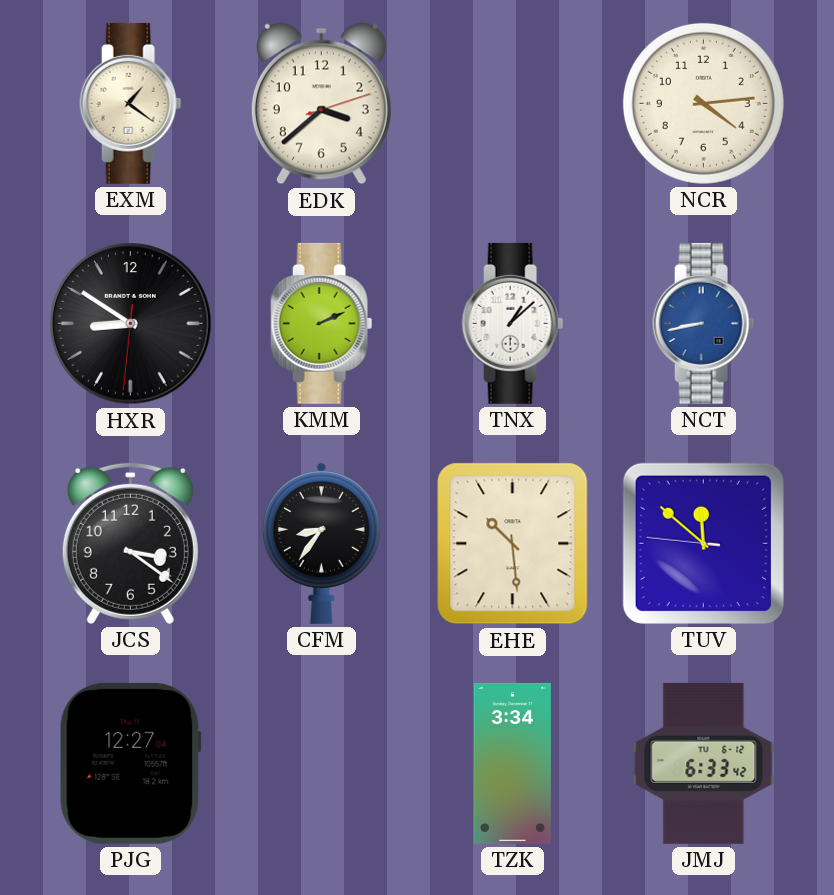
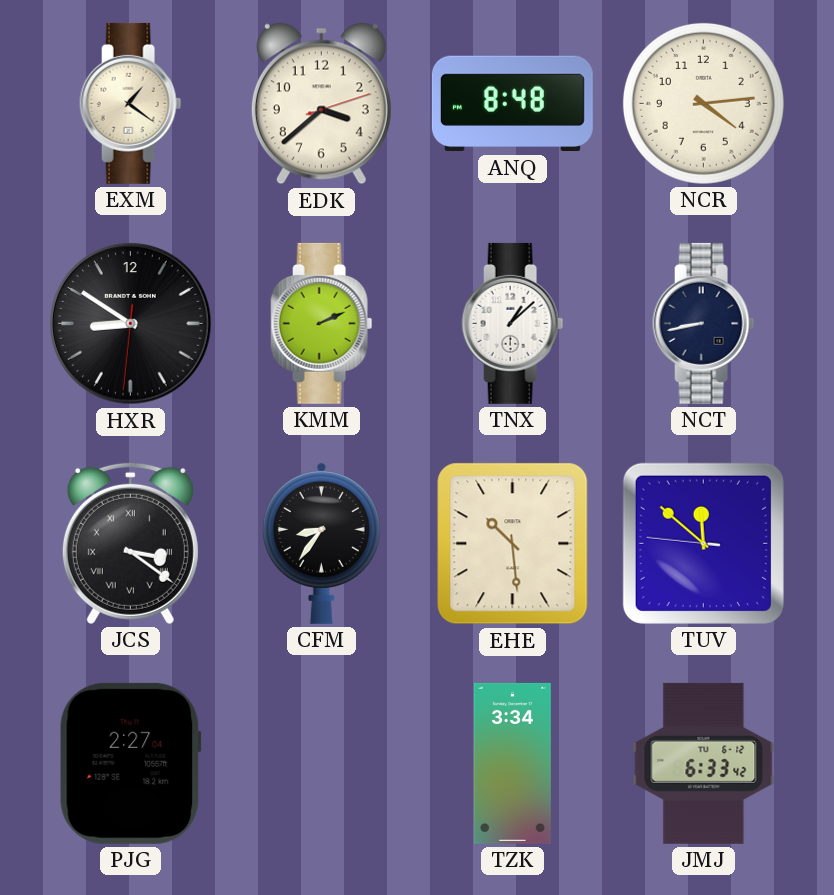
ANQ: none -> 8:48 (512, 104)
NCT dial: blue -> navy (704, 323)
JCS numerals: Arabic -> Roman (130, 543)
PJG: 12:27 -> 2:27 (130, 763)
